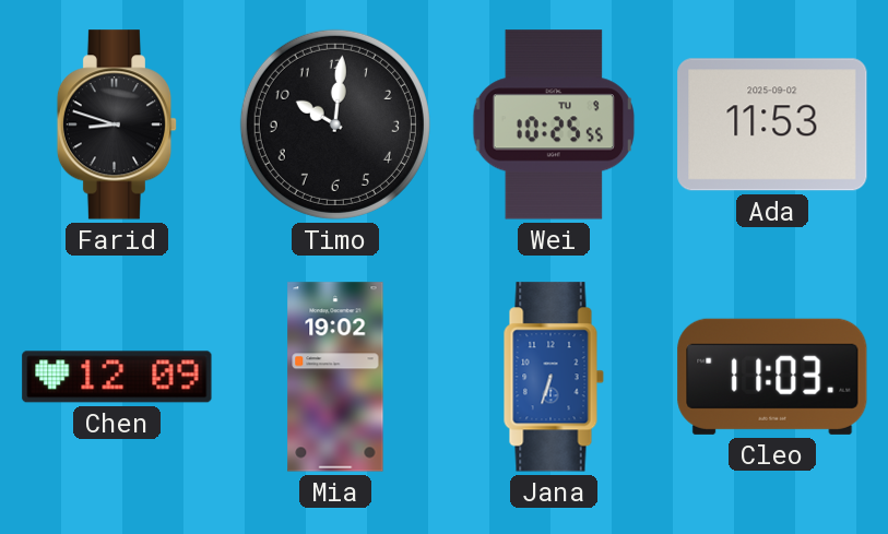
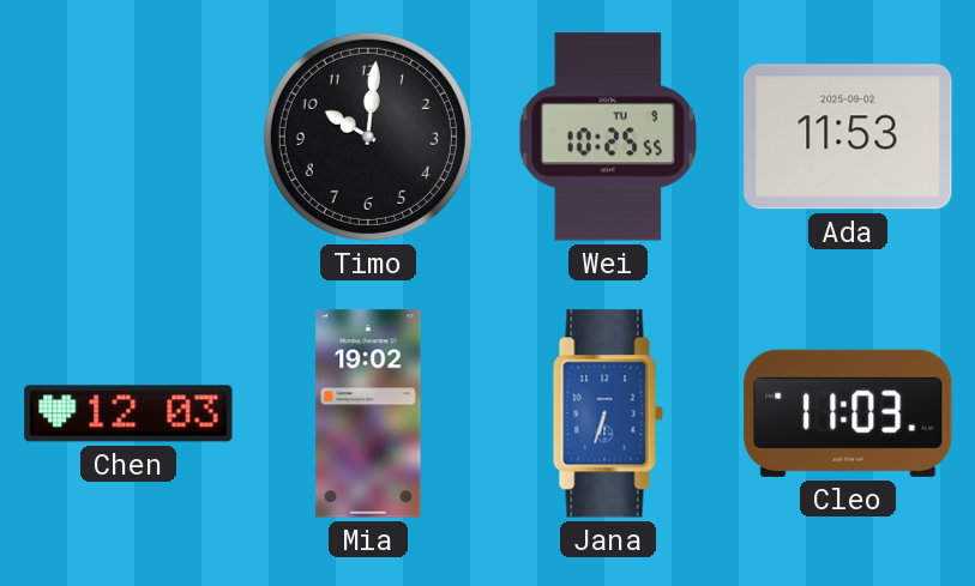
Farid: 8:48 -> none (117, 124)
Chen: 12:09 -> 12:03 (128, 413)
